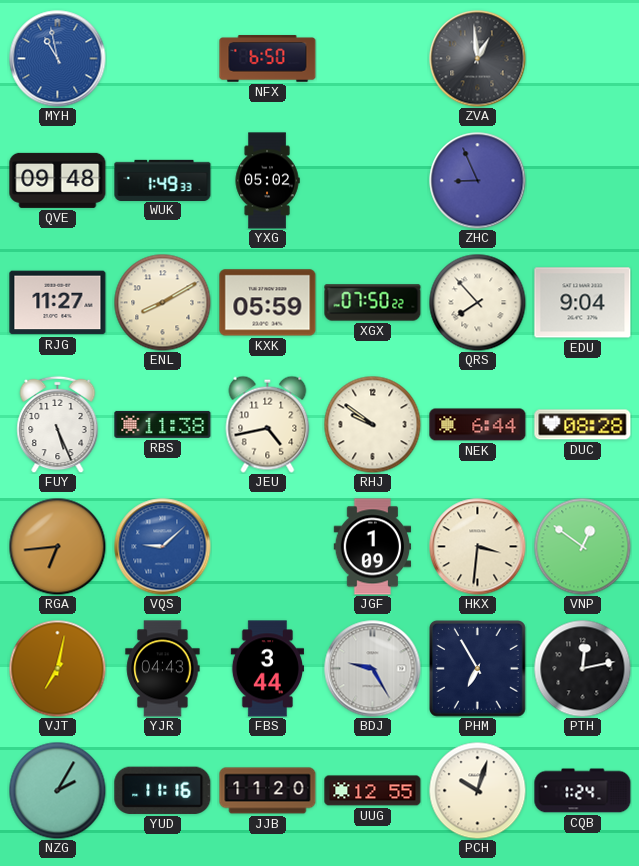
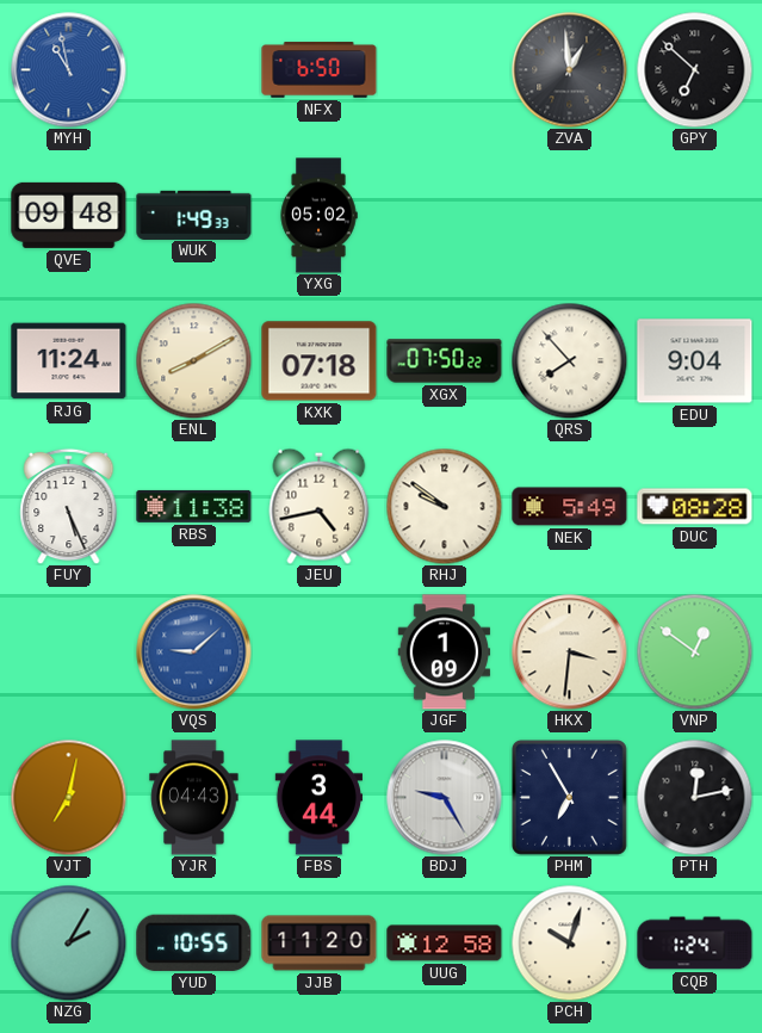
GPY: none -> 6:52 (694, 69)
ZHC: 8:56 -> none (478, 181)
RJG: 11:27 -> 11:24 (69, 361)
KXK: 05:59 -> 07:18 (320, 361)
NEK: 6:44 -> 5:49 (570, 507)
RGA: 6:44 -> none (57, 546)
YUD: 11:16 -> 10:55 (194, 942)
UUG: 12:55 -> 12:58 (445, 944)
